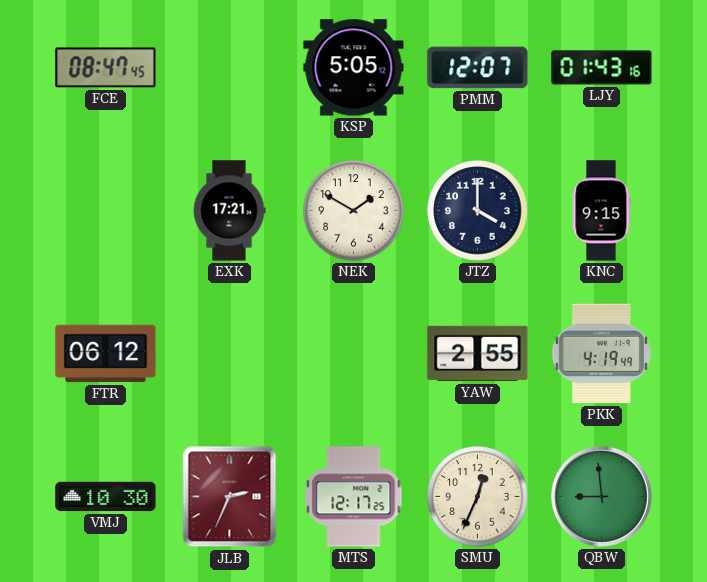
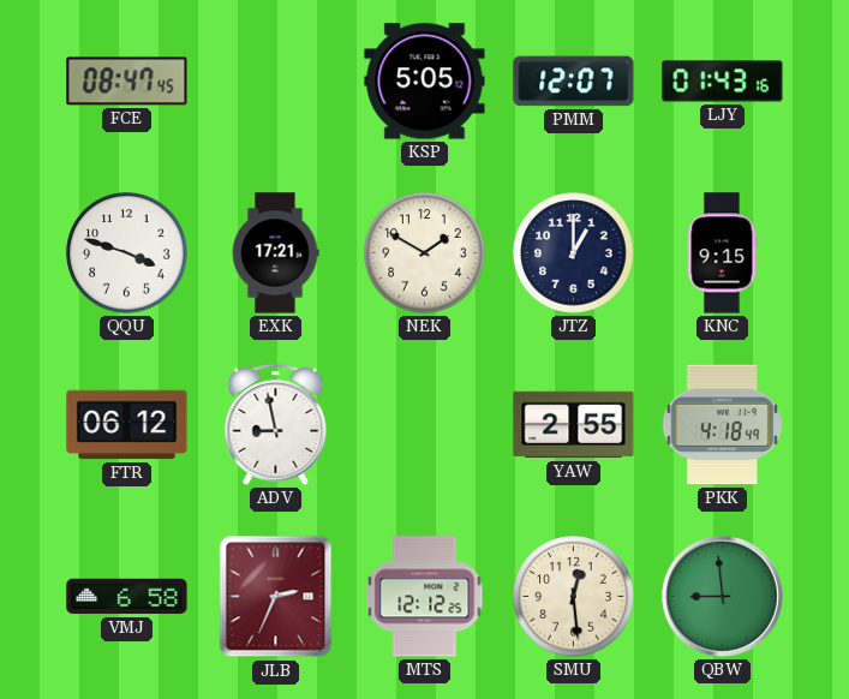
QQU: none -> 3:48 (127, 253)
JTZ: 4:00 -> 1:00 (574, 253)
ADV: none -> 8:58 (276, 424)
PKK: 4:19 -> 4:18 (722, 425)
VMJ: 10:30 -> 6:58 (127, 597)
MTS: 12:17 -> 12:12 (425, 597)
SMU: 12:34 -> 12:29 (574, 597)
